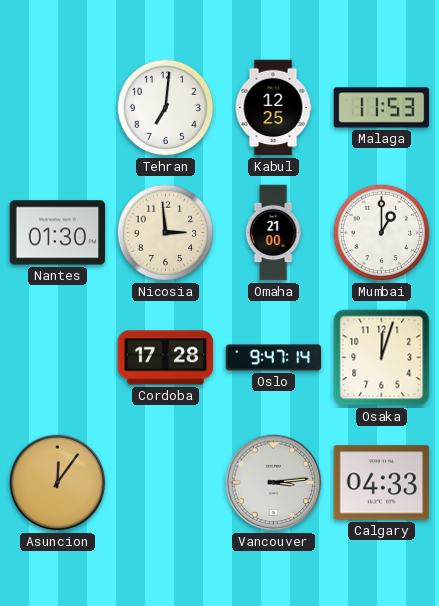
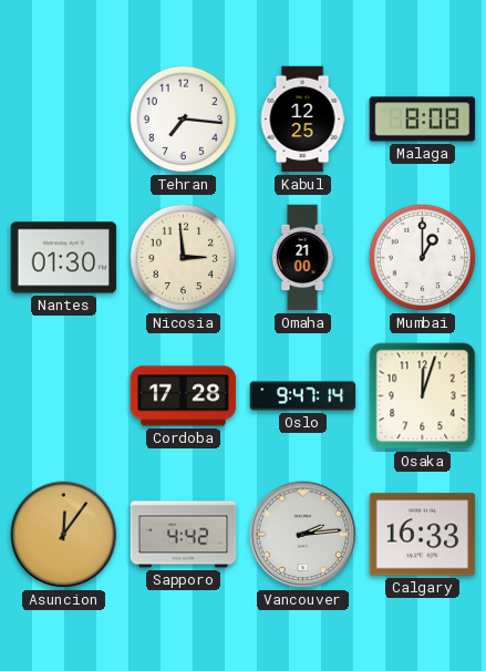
Tehran: 7:01 -> 7:16 (184, 120)
Malaga: 11:53 -> 8:08 (423, 120)
Sapporo: none -> 4:42 (184, 535)
Vancouver: 3:14 -> 2:14 (303, 535)
Calgary: 04:33 -> 16:33 (423, 535)
